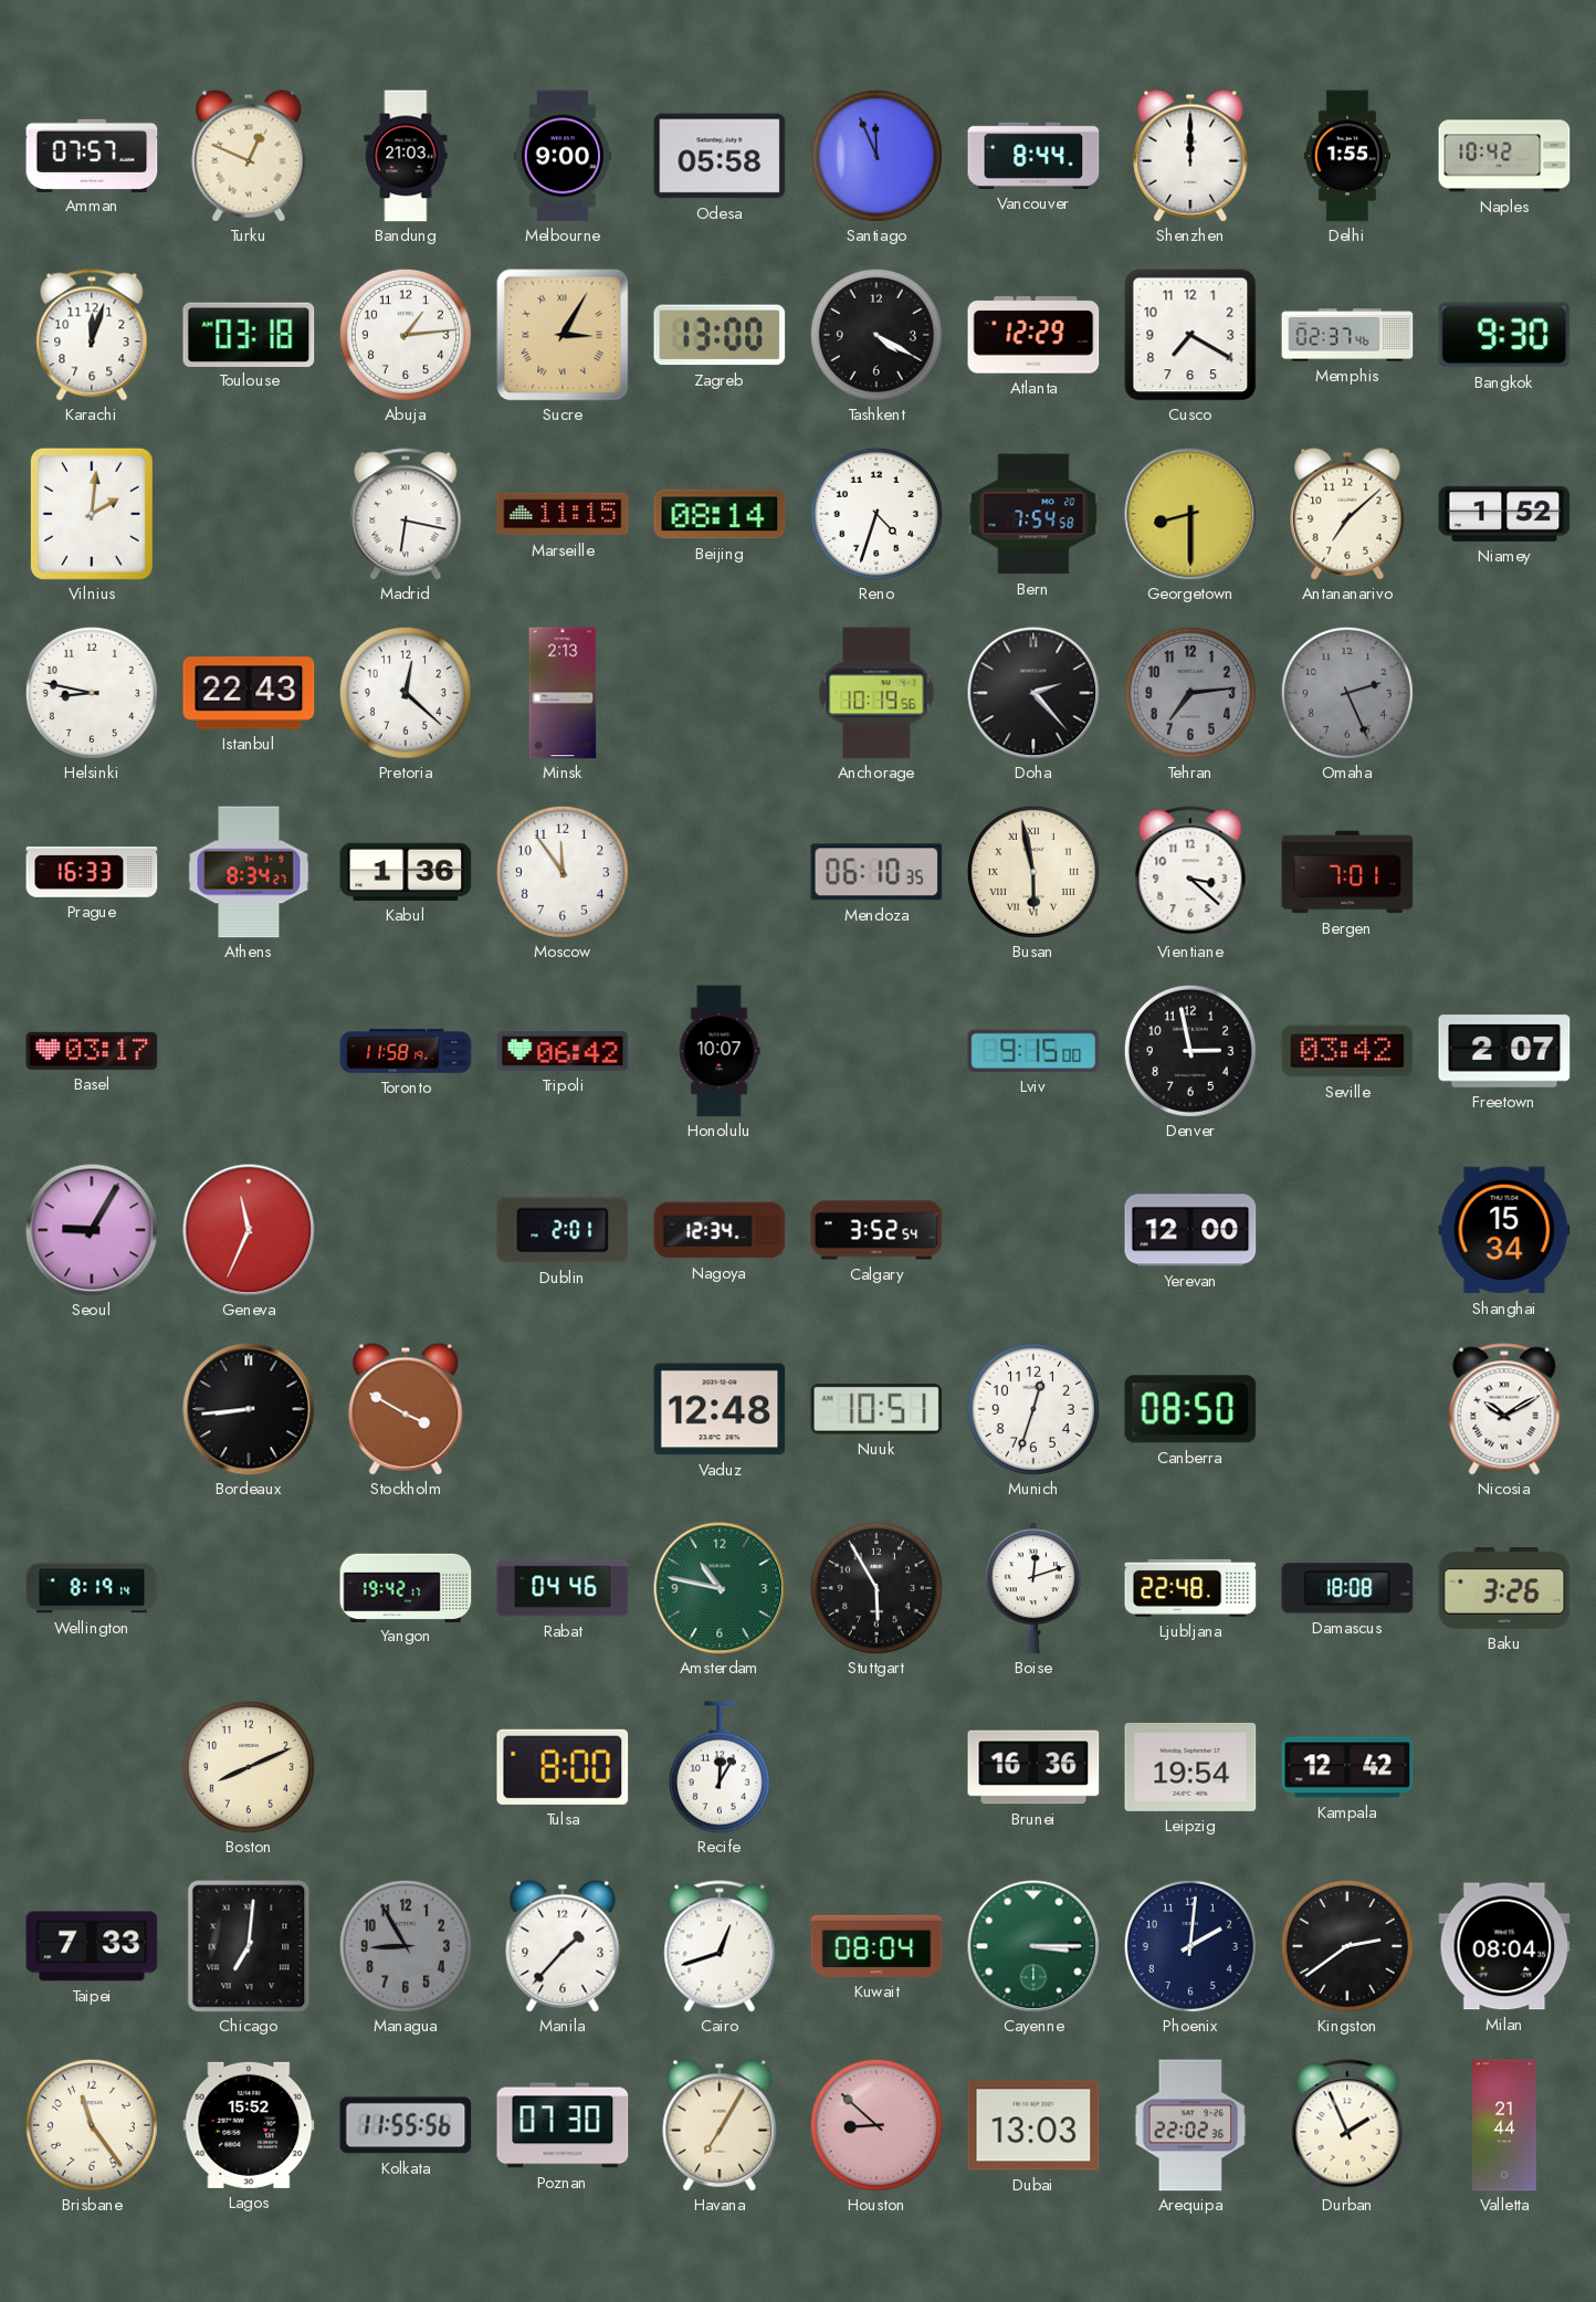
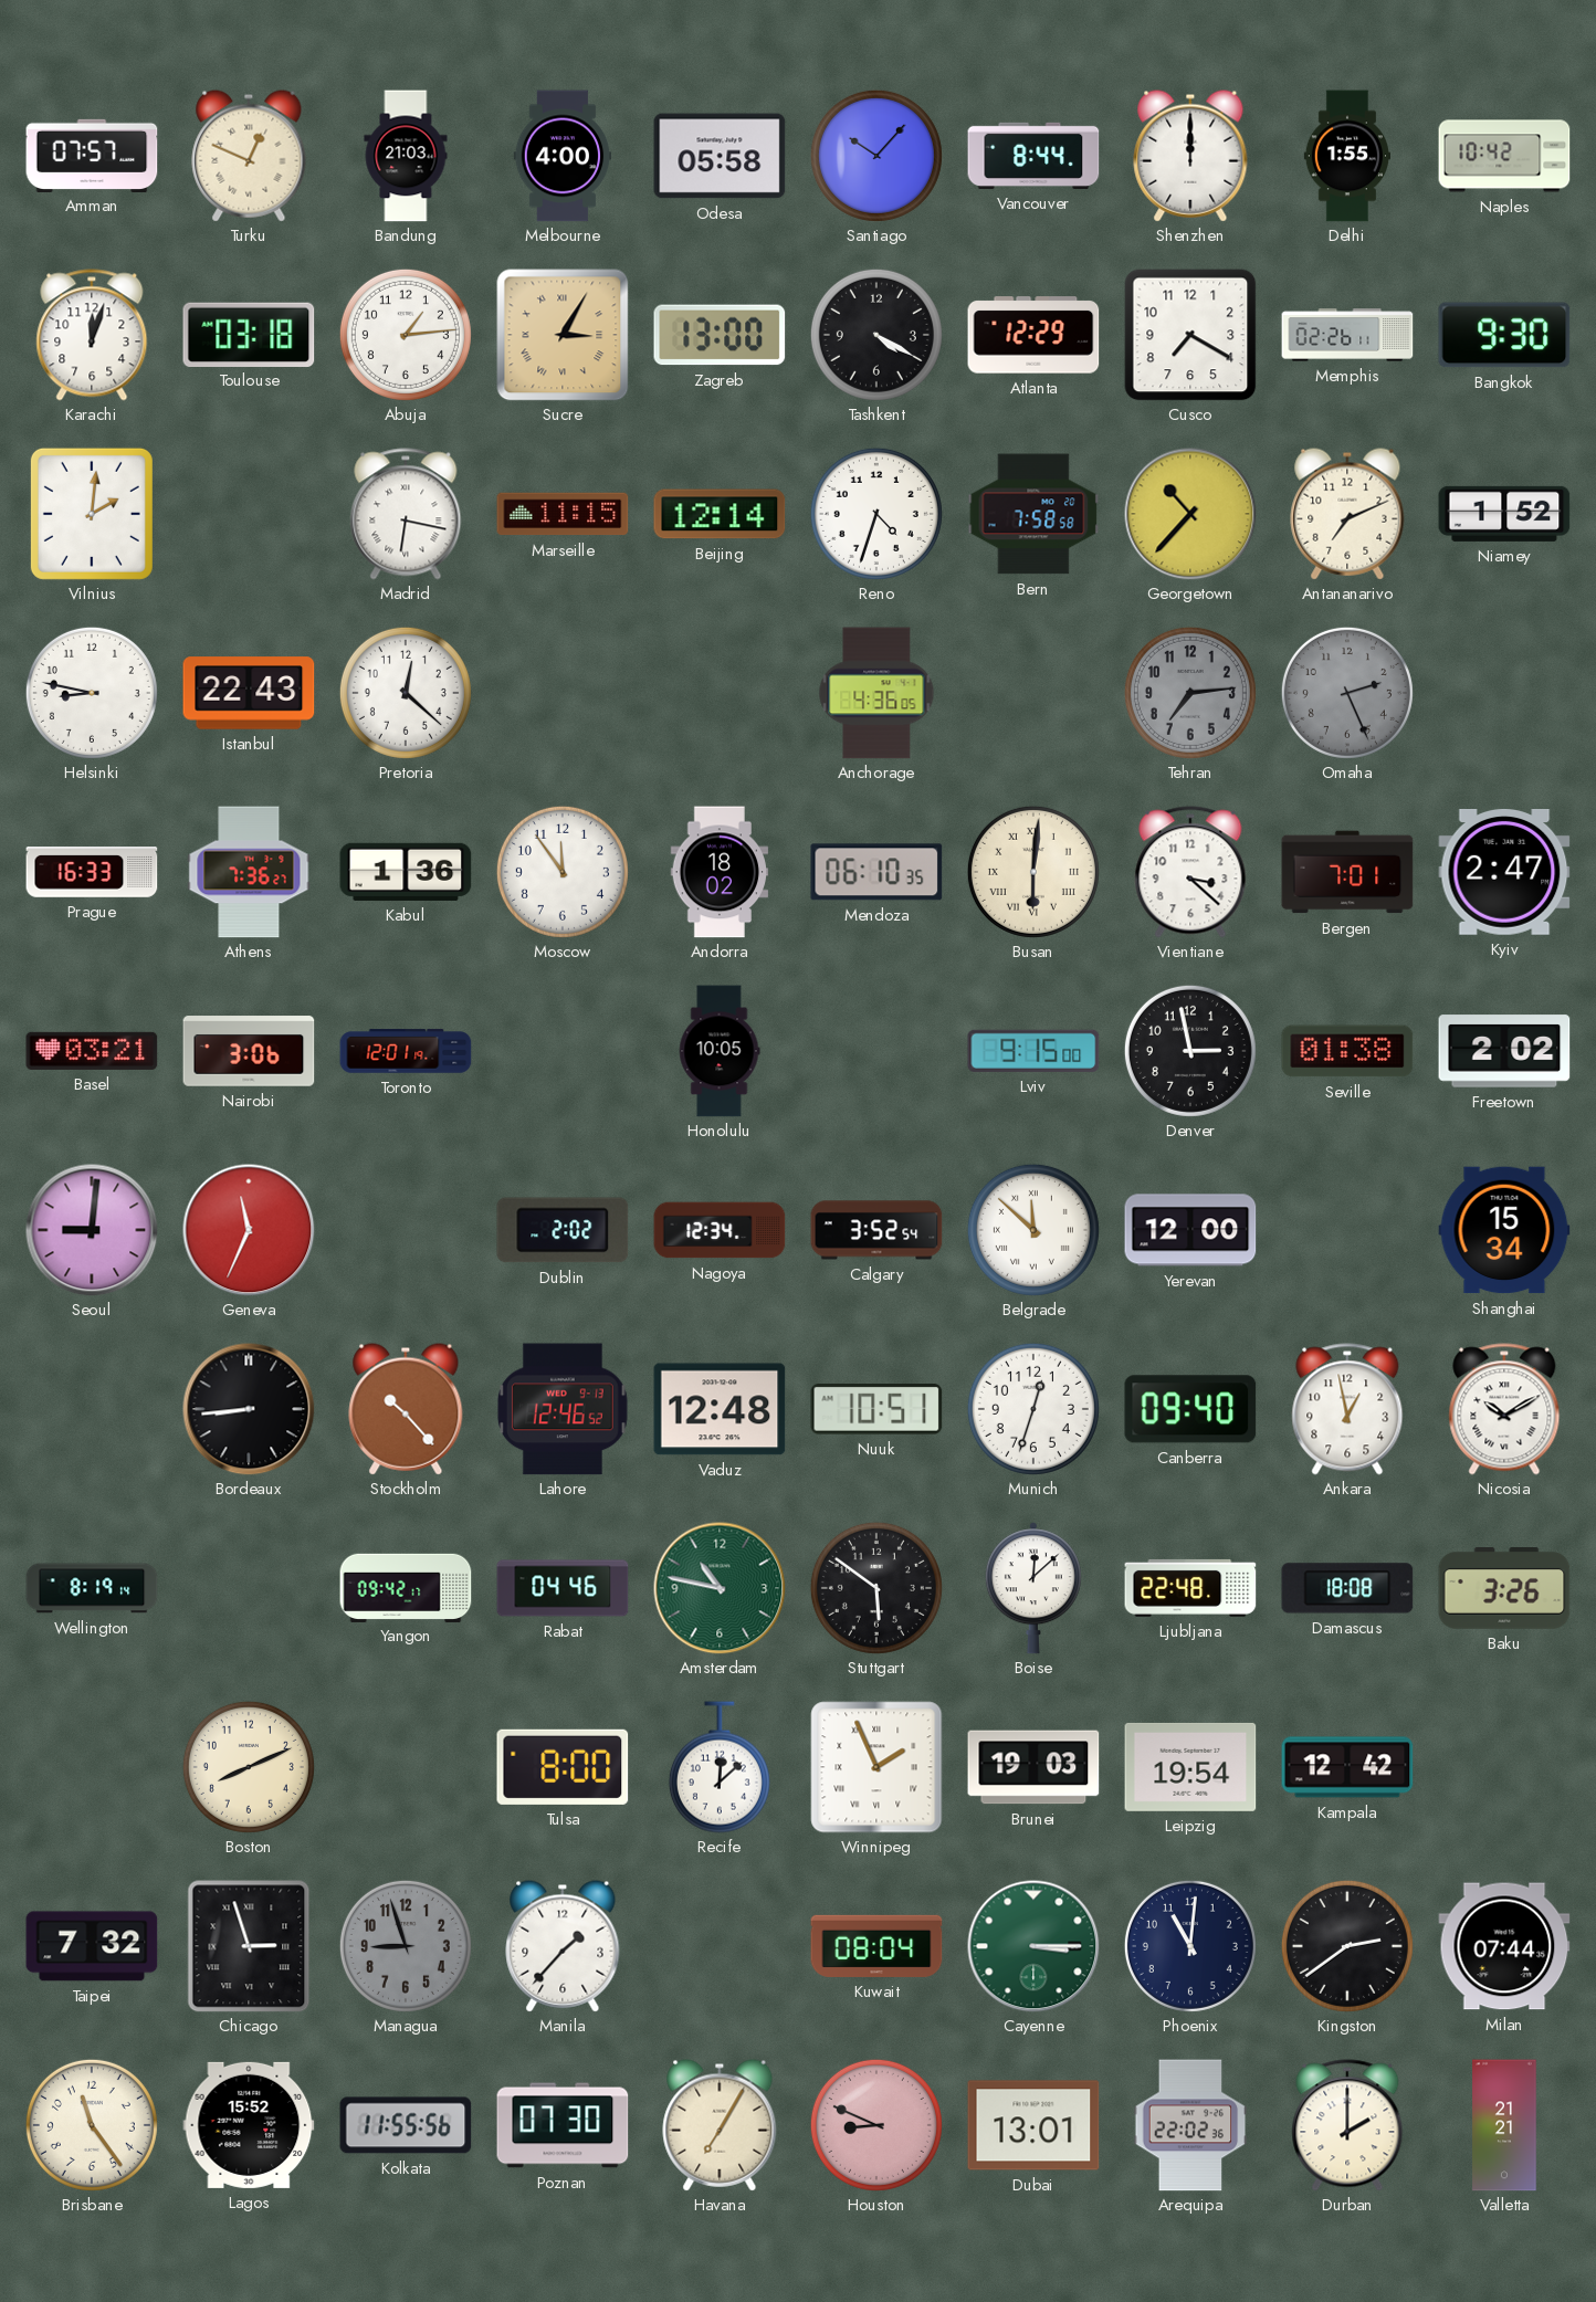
Melbourne: 9:00 -> 4:00 (563, 156)
Santiago: 11:56 -> 10:07 (876, 156)
Memphis: 02:37 -> 02:26 (1347, 335)
Beijing: 08:14 -> 12:14 (720, 514)
Bern: 7:54 -> 7:58 (1033, 514)
Georgetown: 8:30 -> 10:37 (1190, 514)
Antananarivo: 7:08 -> 7:11 (1347, 514)
Minsk: 2:13 -> none (563, 693)
Anchorage: 10:19 -> 4:36 (876, 693)
Doha: 2:23 -> none (1033, 693)
Athens: 8:34 -> 7:36 (249, 872)
Andorra: none -> 18:02 (720, 872)
Busan: 5:58 -> 6:01 (1033, 872)
Kyiv: none -> 2:47 (1504, 873)
Basel: 03:17 -> 03:21 (92, 1051)
Nairobi: none -> 3:06 (249, 1051)
Toronto: 11:58 -> 12:01 (406, 1051)
Tripoli: 06:42 -> none (563, 1051)
Honolulu: 10:07 -> 10:05 (720, 1051)
Seville: 03:42 -> 01:38 (1347, 1051)
Freetown: 2:07 -> 2:02 (1504, 1051)
Seoul: 9:05 -> 9:01 (92, 1230)
Dublin: 2:01 -> 2:02 (563, 1230)
Belgrade: none -> 11:52 (1033, 1230)
Stockholm: 3:50 -> 10:23 (406, 1409)
Lahore: none -> 12:46 (563, 1409)
Canberra: 08:50 -> 09:40 (1190, 1409)
Ankara: none -> 12:58 (1347, 1409)
Yangon: 19:42 -> 09:42 (406, 1587)
Stuttgart: 5:55 -> 5:51 (876, 1588)
Boise: 12:12 -> 12:08 (1033, 1588)
Recife: 12:05 -> 12:08 (720, 1767)
Winnipeg: none -> 1:56 (876, 1767)
Brunei: 16:36 -> 19:03 (1033, 1767)
Taipei: 7:33 -> 7:32 (92, 1946)
Chicago: 7:01 -> 2:57 (249, 1946)
Managua: 8:55 -> 8:57 (406, 1946)
Cairo: 12:42 -> none (720, 1946)
Phoenix: 2:01 -> 11:01 (1190, 1946)
Milan: 08:04 -> 07:44 (1504, 1946)
Houston: 8:52 -> 8:49 (876, 2125)
Dubai: 13:03 -> 13:01 (1033, 2125)
Durban: 1:56 -> 2:00 (1347, 2125)
Valletta: 21:44 -> 21:21 (1504, 2125)
